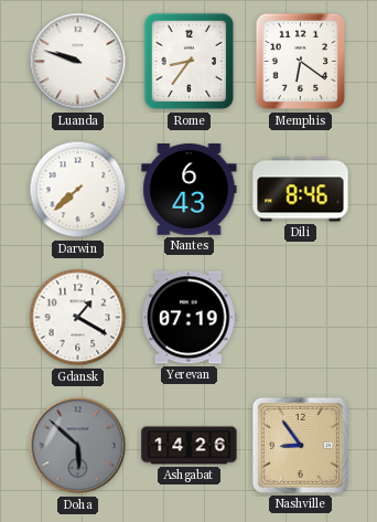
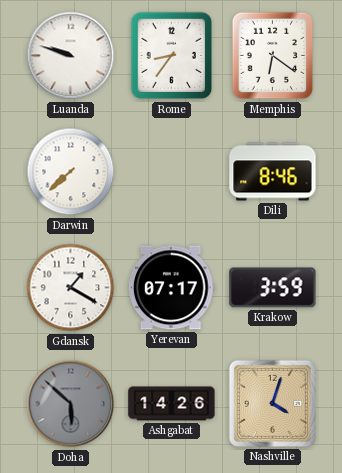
Nantes: 6:43 -> none (190, 190)
Yerevan: 07:19 -> 07:17 (172, 288)
Krakow: none -> 3:59 (273, 288)
Nashville: 8:54 -> 4:03 (272, 403)
